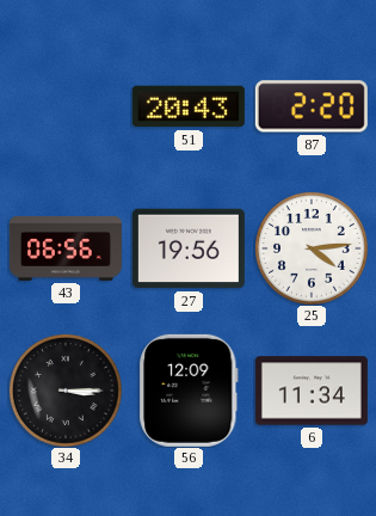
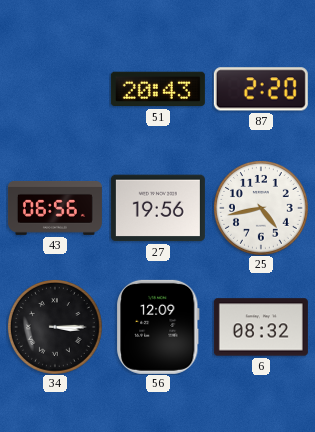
25: 4:14 -> 4:43 (261, 208)
6: 11:34 -> 08:32 (261, 327)
